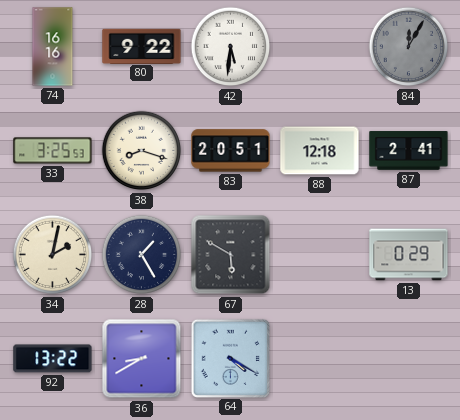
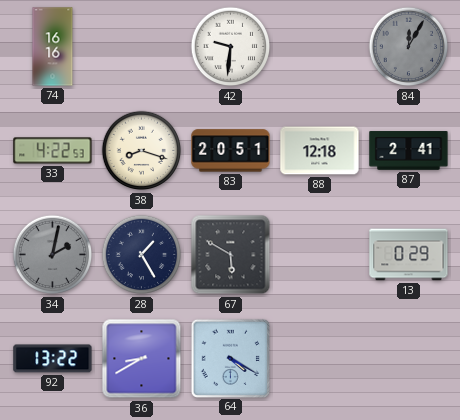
80: 9:22 -> none (142, 46)
42: 5:31 -> 9:31 (231, 47)
33: 3:25 -> 4:22 (53, 151)
34 dial: cream -> grey (53, 255)
